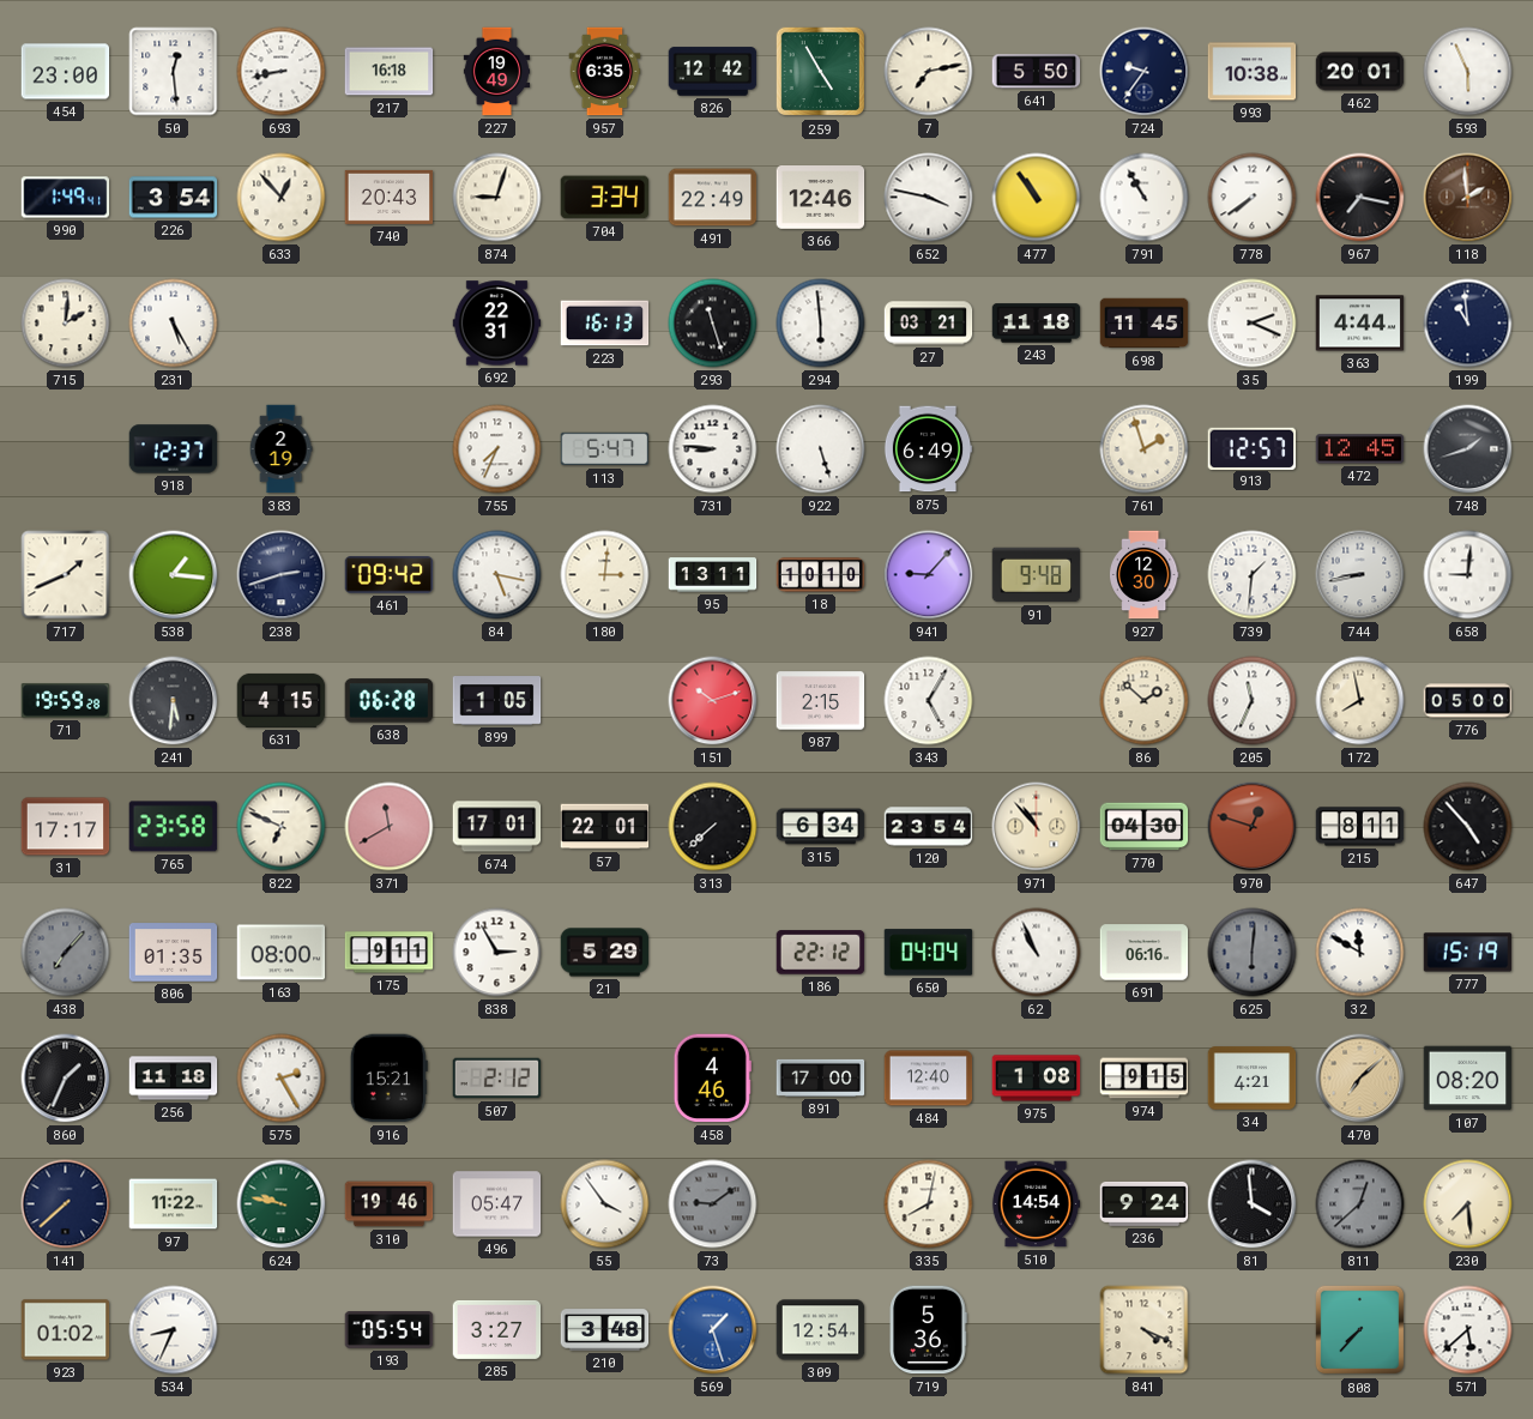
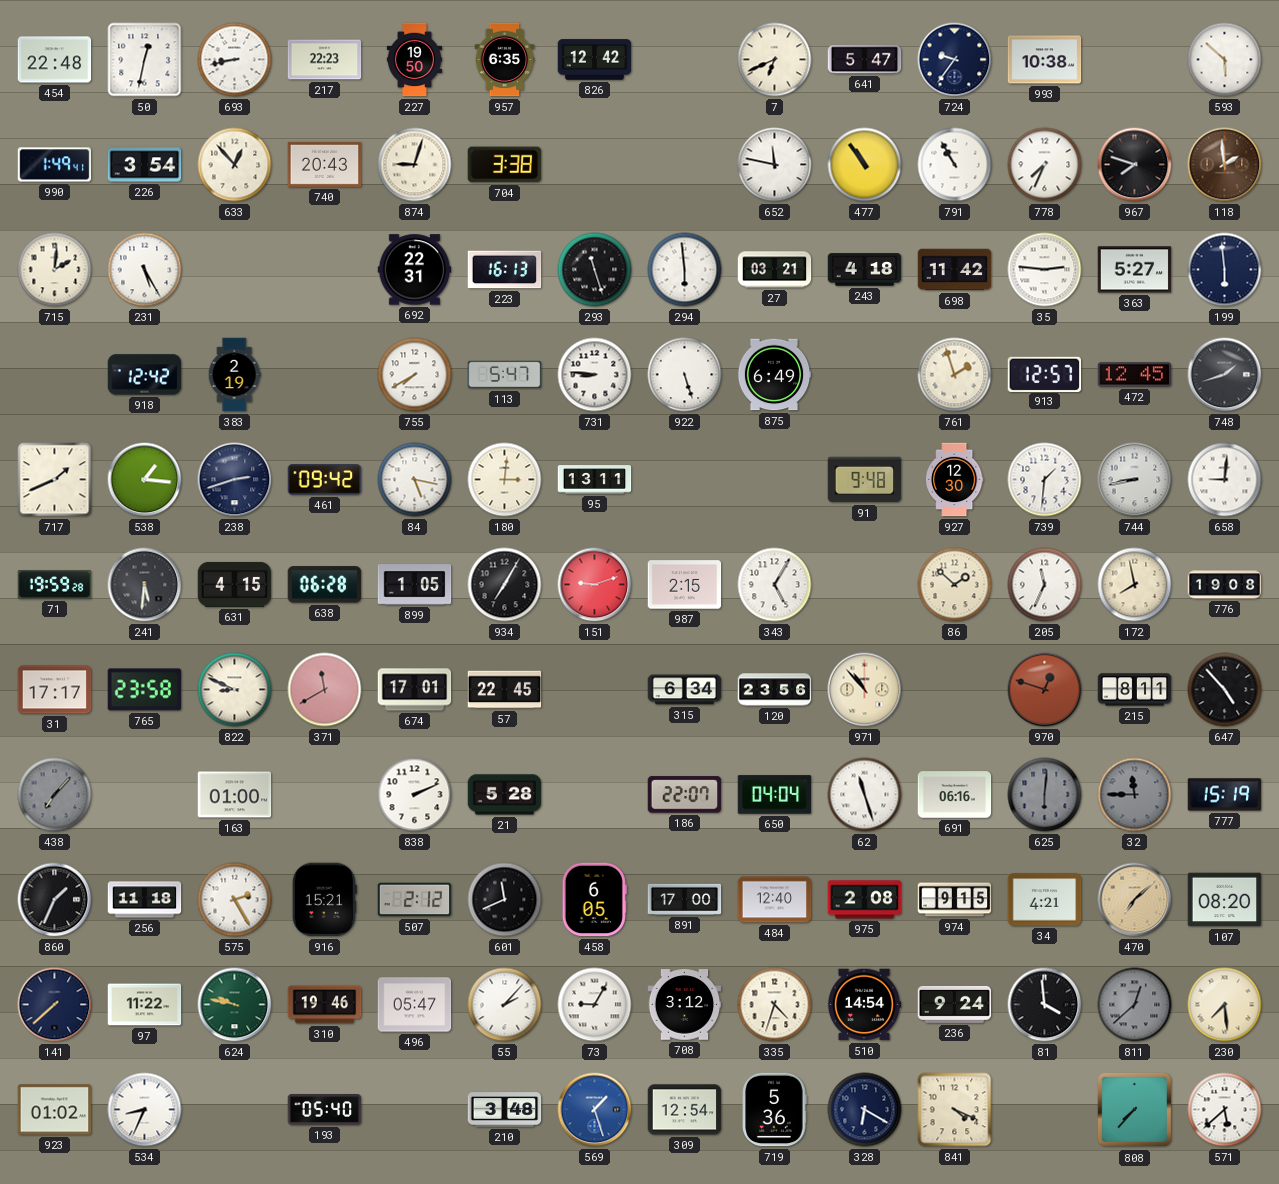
454: 23:00 -> 22:48 (55, 60)
50: 12:29 -> 12:32 (145, 60)
217: 16:18 -> 22:23 (325, 60)
227: 19:49 -> 19:50 (415, 60)
259: 4:55 -> none (821, 72)
7: 7:13 -> 6:41 (775, 60)
641: 5:50 -> 5:47 (865, 60)
462: 20:01 -> none (1360, 72)
593: 5:56 -> 5:52 (1225, 60)
704: 3:34 -> 3:38 (505, 165)
491: 22:49 -> none (713, 198)
366: 12:46 -> none (821, 198)
652: 3:47 -> 11:47 (775, 165)
778: 7:39 -> 7:34 (1045, 165)
967: 7:17 -> 7:48 (1135, 165)
243: 11:18 -> 4:18 (865, 270)
698: 11:45 -> 11:42 (955, 270)
35: 2:19 -> 2:46 (1045, 270)
363: 4:44 -> 5:27 (1135, 270)
199: 10:59 -> 5:59 (1225, 270)
918: 12:37 -> 12:42 (145, 375)
755: 7:34 -> 7:40 (415, 375)
18: 10:10 -> none (821, 575)
941: 9:07 -> none (929, 575)
934: none -> 7:05 (505, 585)
151: 10:12 -> 9:12 (595, 585)
776: 05:00 -> 19:08 (1225, 585)
822: 6:49 -> 8:49 (235, 690)
57: 22:01 -> 22:45 (505, 690)
313: 7:38 -> none (713, 827)
120: 23:54 -> 23:56 (775, 690)
770: 04:30 -> none (1145, 827)
806: 01:35 -> none (174, 953)
163: 08:00 -> 01:00 (235, 795)
175: 9:11 -> none (390, 953)
838: 2:55 -> 2:11 (415, 795)
21: 5:29 -> 5:28 (505, 795)
186: 22:12 -> 22:07 (685, 795)
62: 10:56 -> 11:27 (865, 795)
32: 11:50 -> 11:45 (1135, 795)
32 dial: white -> grey (1135, 795)
601: none -> 11:41 (505, 900)
458: 4:46 -> 6:05 (594, 900)
975: 1:08 -> 2:08 (865, 900)
55: 3:54 -> 2:07 (505, 1005)
73: 9:09 -> 9:05 (595, 1005)
73 dial: grey -> white (595, 1005)
708: none -> 3:12 (685, 1005)
335: 8:02 -> 4:33 (775, 1005)
193: 05:54 -> 05:40 (325, 1110)
285: 3:27 -> none (497, 1329)
328: none -> 6:20 (865, 1110)
